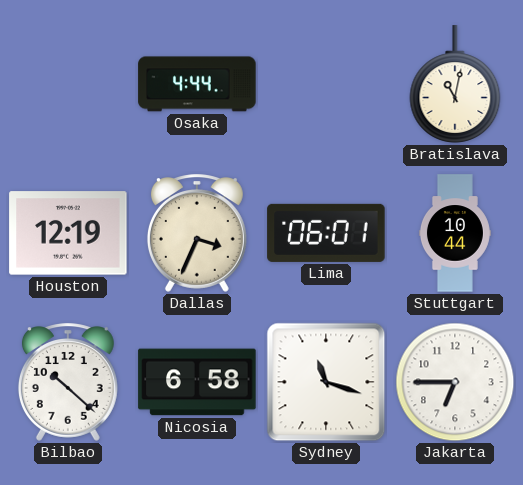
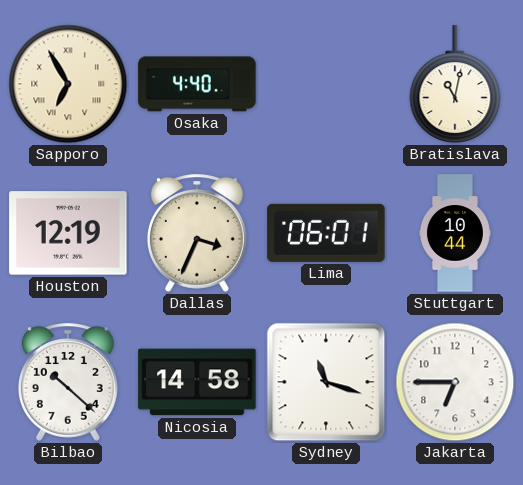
Sapporo: none -> 6:55 (68, 84)
Osaka: 4:44 -> 4:40 (197, 84)
Nicosia: 6:58 -> 14:58 (197, 382)
